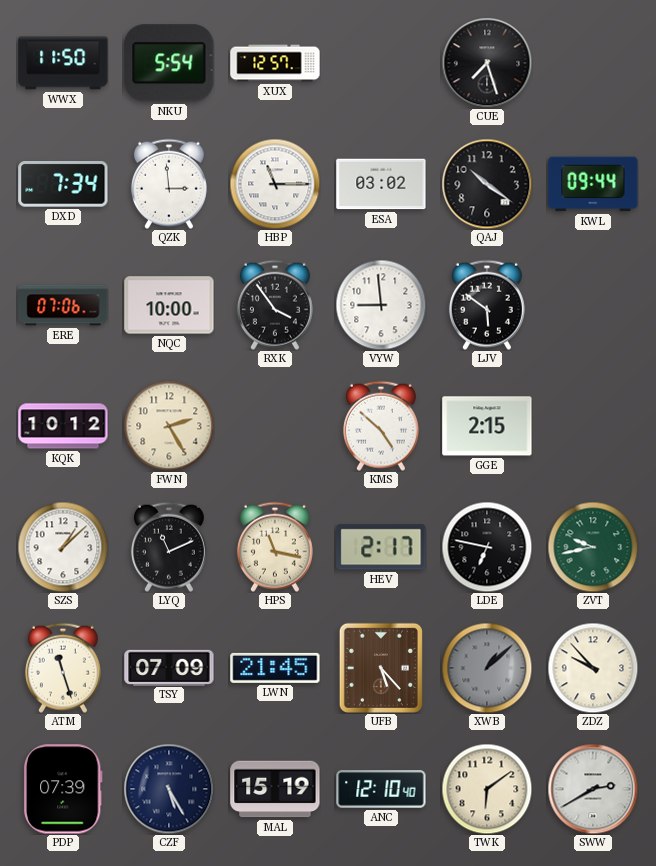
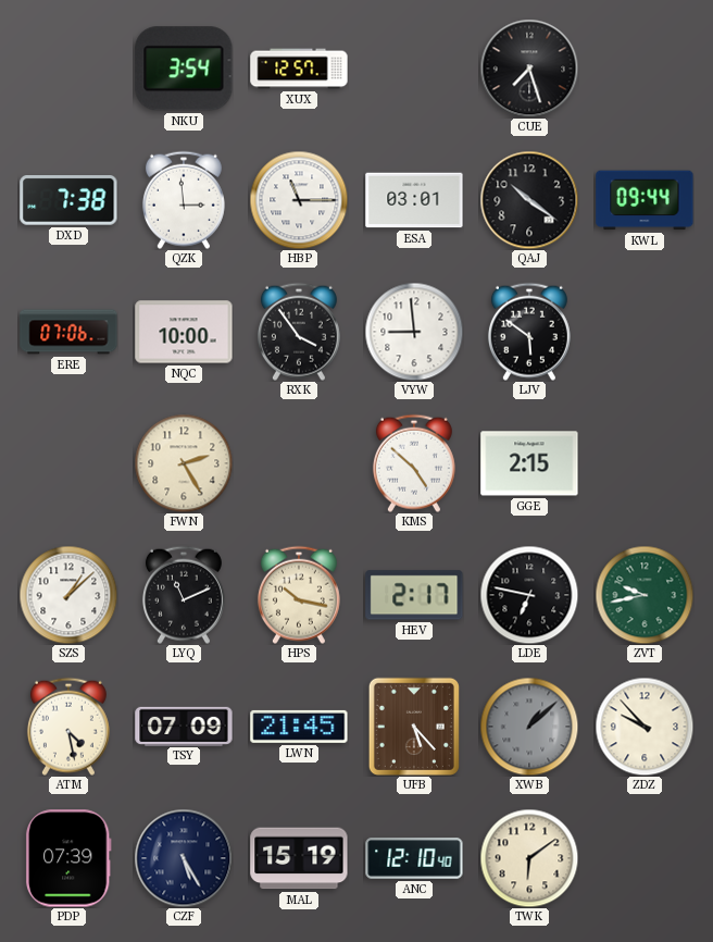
WWX: 11:50 -> none (63, 63)
NKU: 5:54 -> 3:54 (184, 69)
DXD: 7:34 -> 7:38 (68, 200)
ESA: 03:02 -> 03:01 (414, 200)
KQK: 10:12 -> none (63, 426)
HPS: 11:17 -> 10:17 (299, 595)
ATM: 11:27 -> 4:28 (68, 727)
SWW: 2:40 -> none (593, 789)
